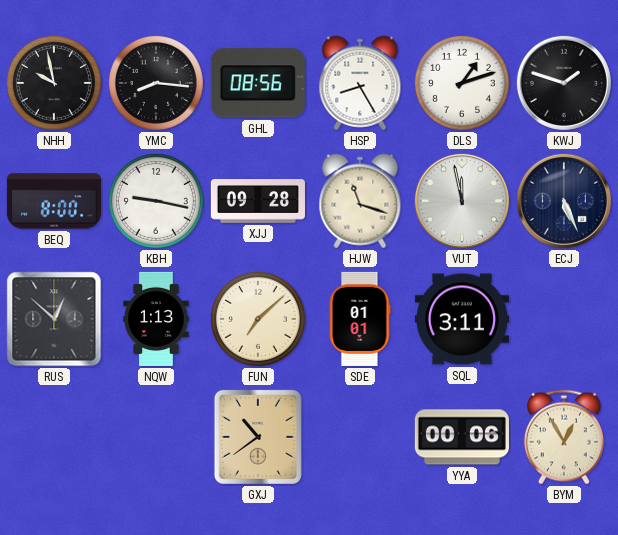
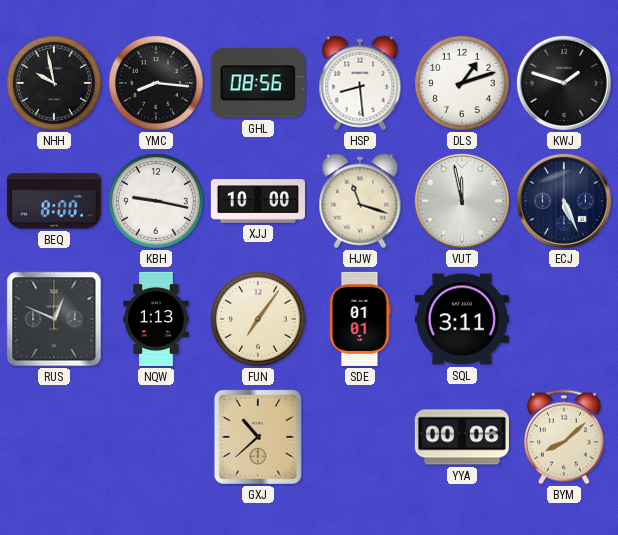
HSP: 8:25 -> 8:29 (360, 83)
XJJ: 09:28 -> 10:00 (258, 201)
RUS: 12:52 -> 12:49 (54, 319)
FUN: 7:08 -> 7:06 (258, 319)
GXJ: 10:39 -> 10:38 (258, 437)
BYM: 12:55 -> 8:08 (564, 437)
